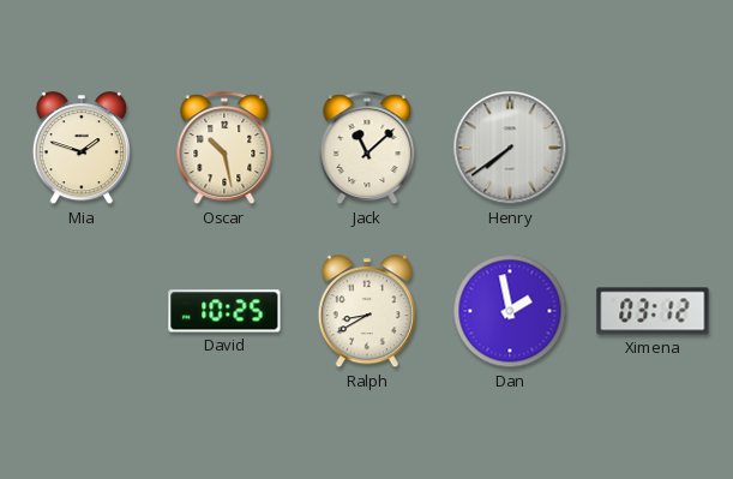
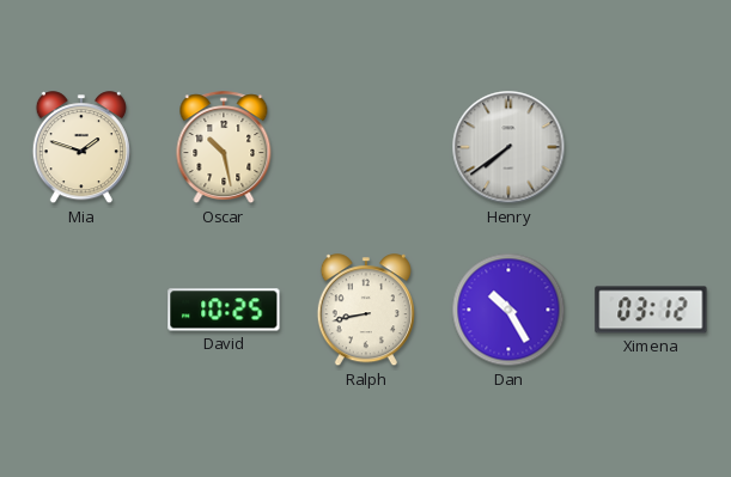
Jack: 11:08 -> none (367, 149)
Ralph: 8:40 -> 8:43 (366, 311)
Dan: 1:58 -> 10:25 (508, 310)
